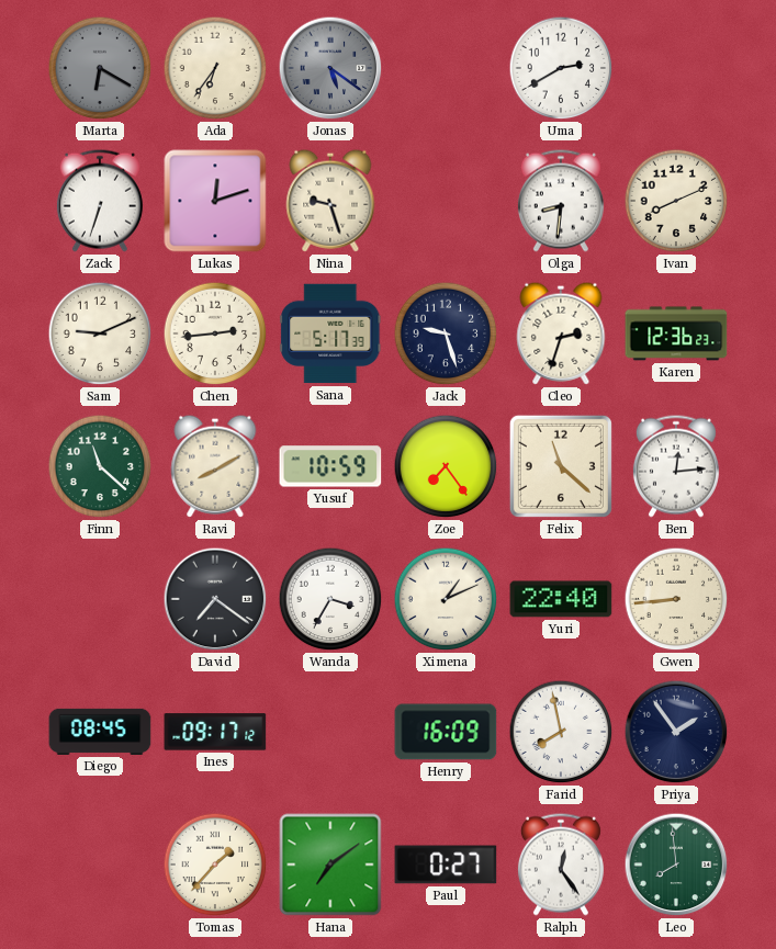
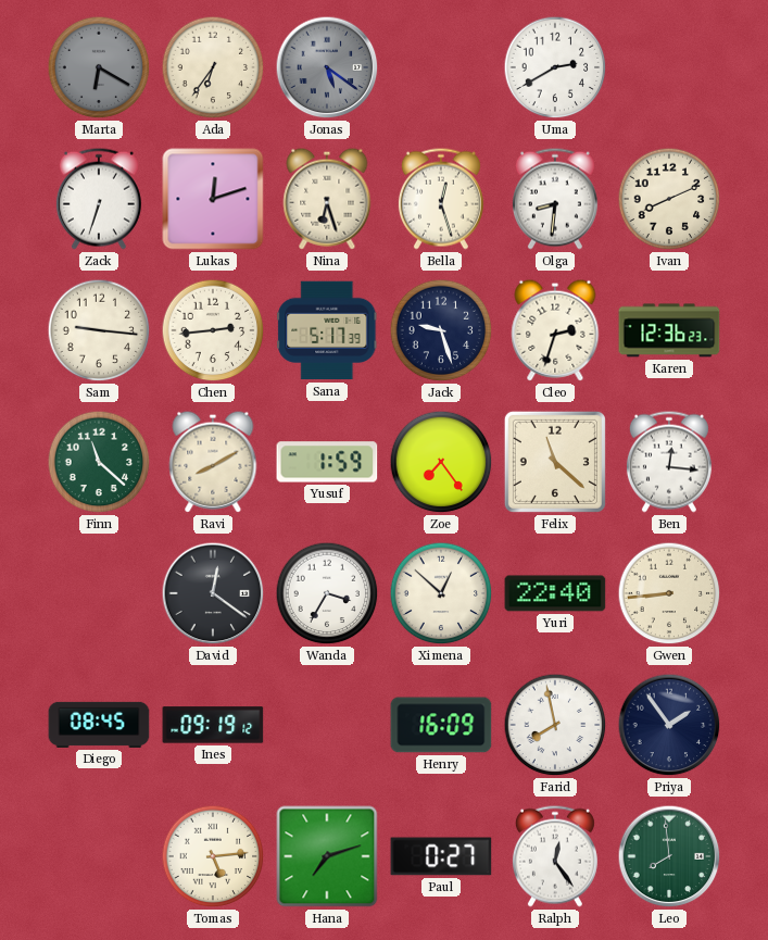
Nina: 9:27 -> 6:27 (327, 199)
Bella: none -> 12:27 (441, 199)
Sam: 9:11 -> 9:16 (99, 330)
Yusuf: 10:59 -> 1:59 (327, 462)
Ben: 12:14 -> 12:16 (669, 462)
David: 7:21 -> 12:21 (213, 593)
Ximena: 1:11 -> 12:52 (441, 593)
Ines: 09:17 -> 09:19 (213, 725)
Tomas: 1:37 -> 5:14 (213, 856)
Hana: 7:09 -> 7:12 (327, 856)
